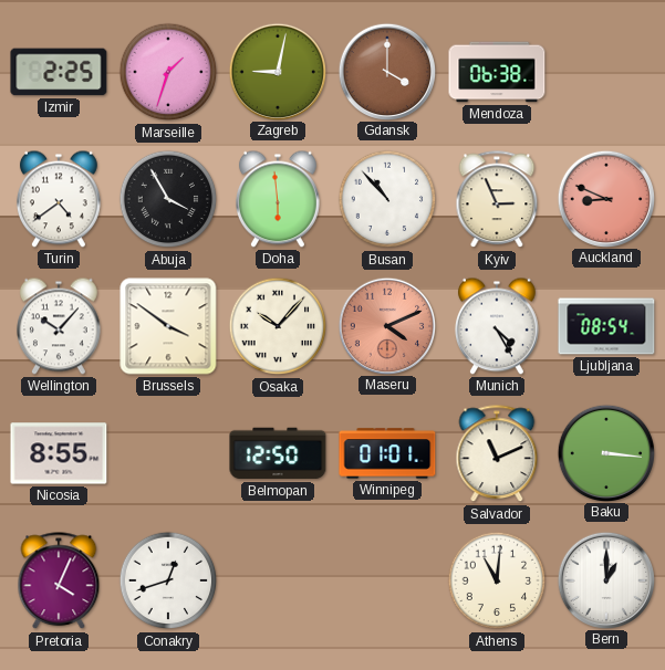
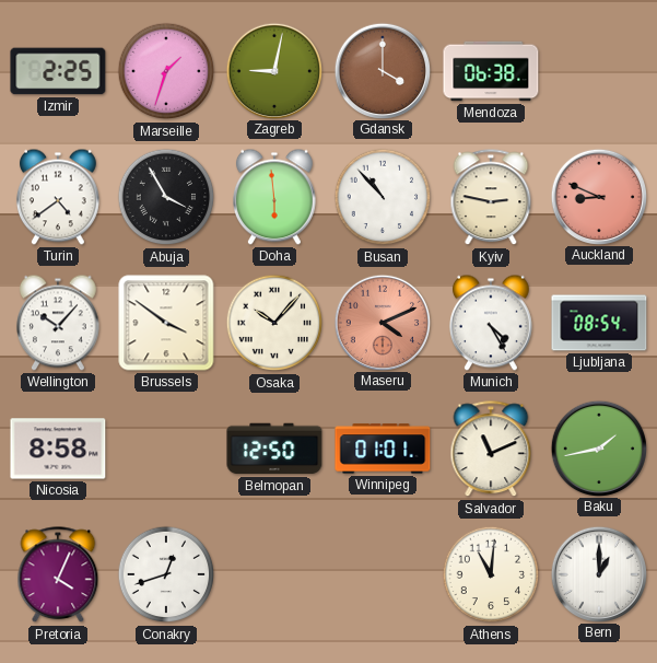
Kyiv: 2:56 -> 2:47 (491, 198)
Nicosia: 8:55 -> 8:58 (58, 449)
Baku: 3:16 -> 1:43 (598, 447)
